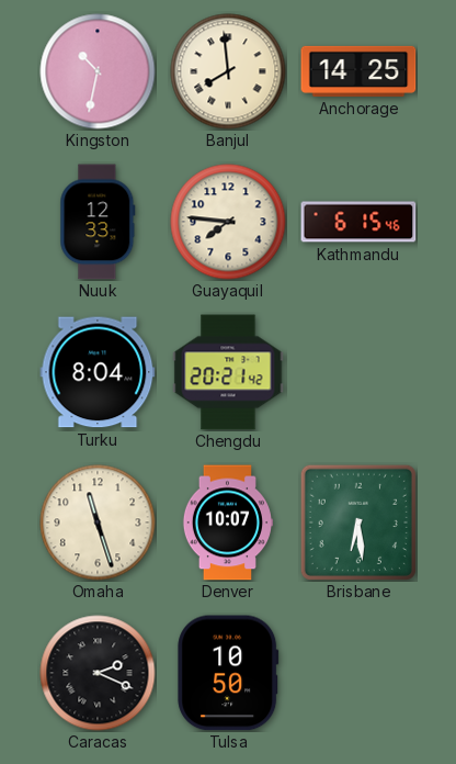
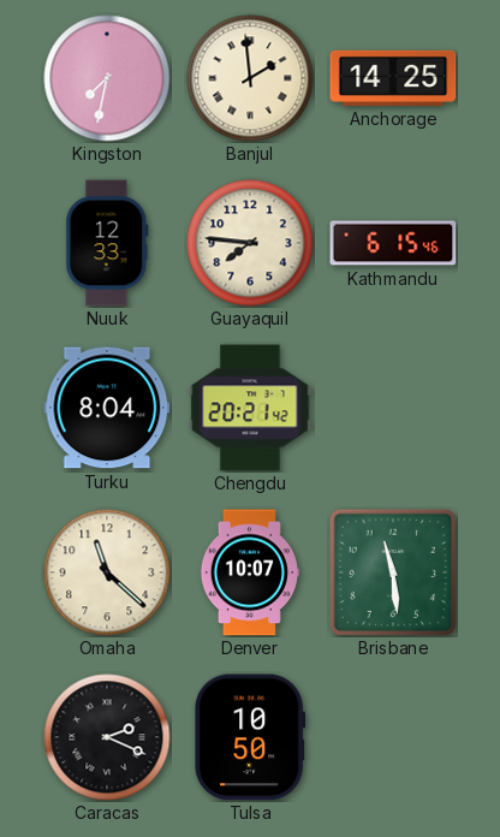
Kingston: 10:32 -> 7:32 (107, 78)
Banjul: 7:59 -> 1:59 (250, 78)
Omaha: 11:27 -> 11:22 (107, 572)
Brisbane: 6:29 -> 11:29 (393, 572)
